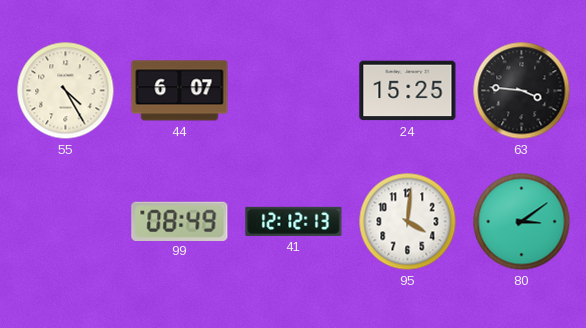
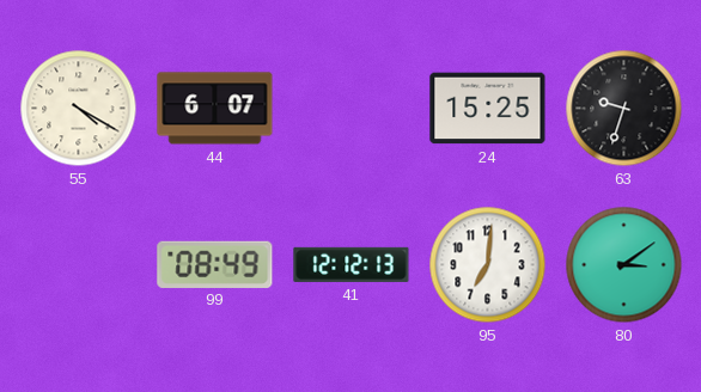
55: 4:25 -> 4:20 (79, 109)
63: 3:46 -> 9:33 (624, 109)
95: 4:01 -> 7:01 (488, 265)
